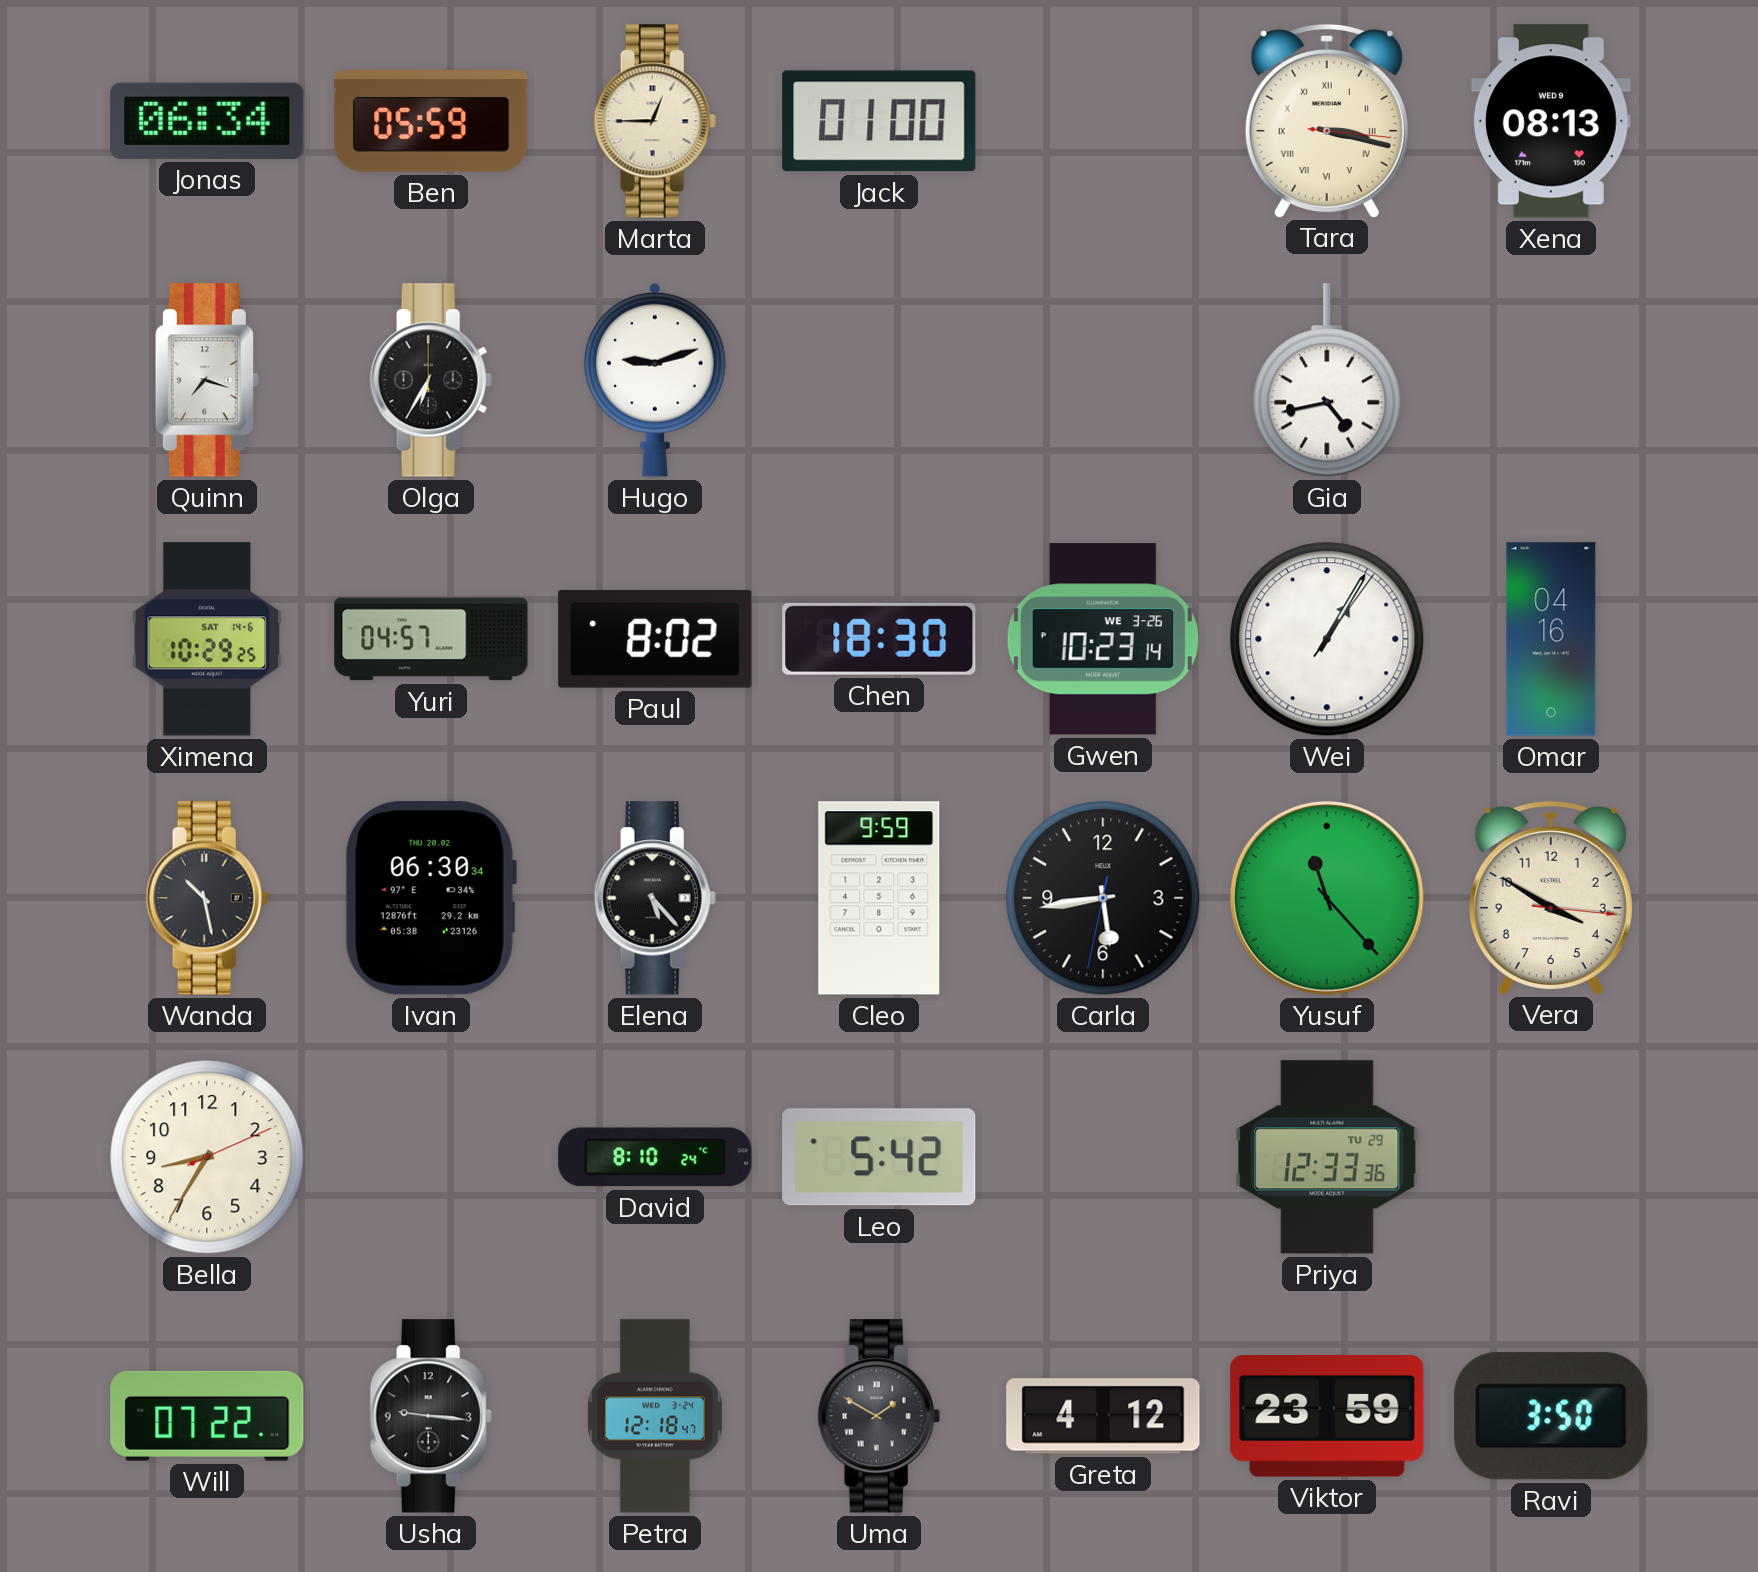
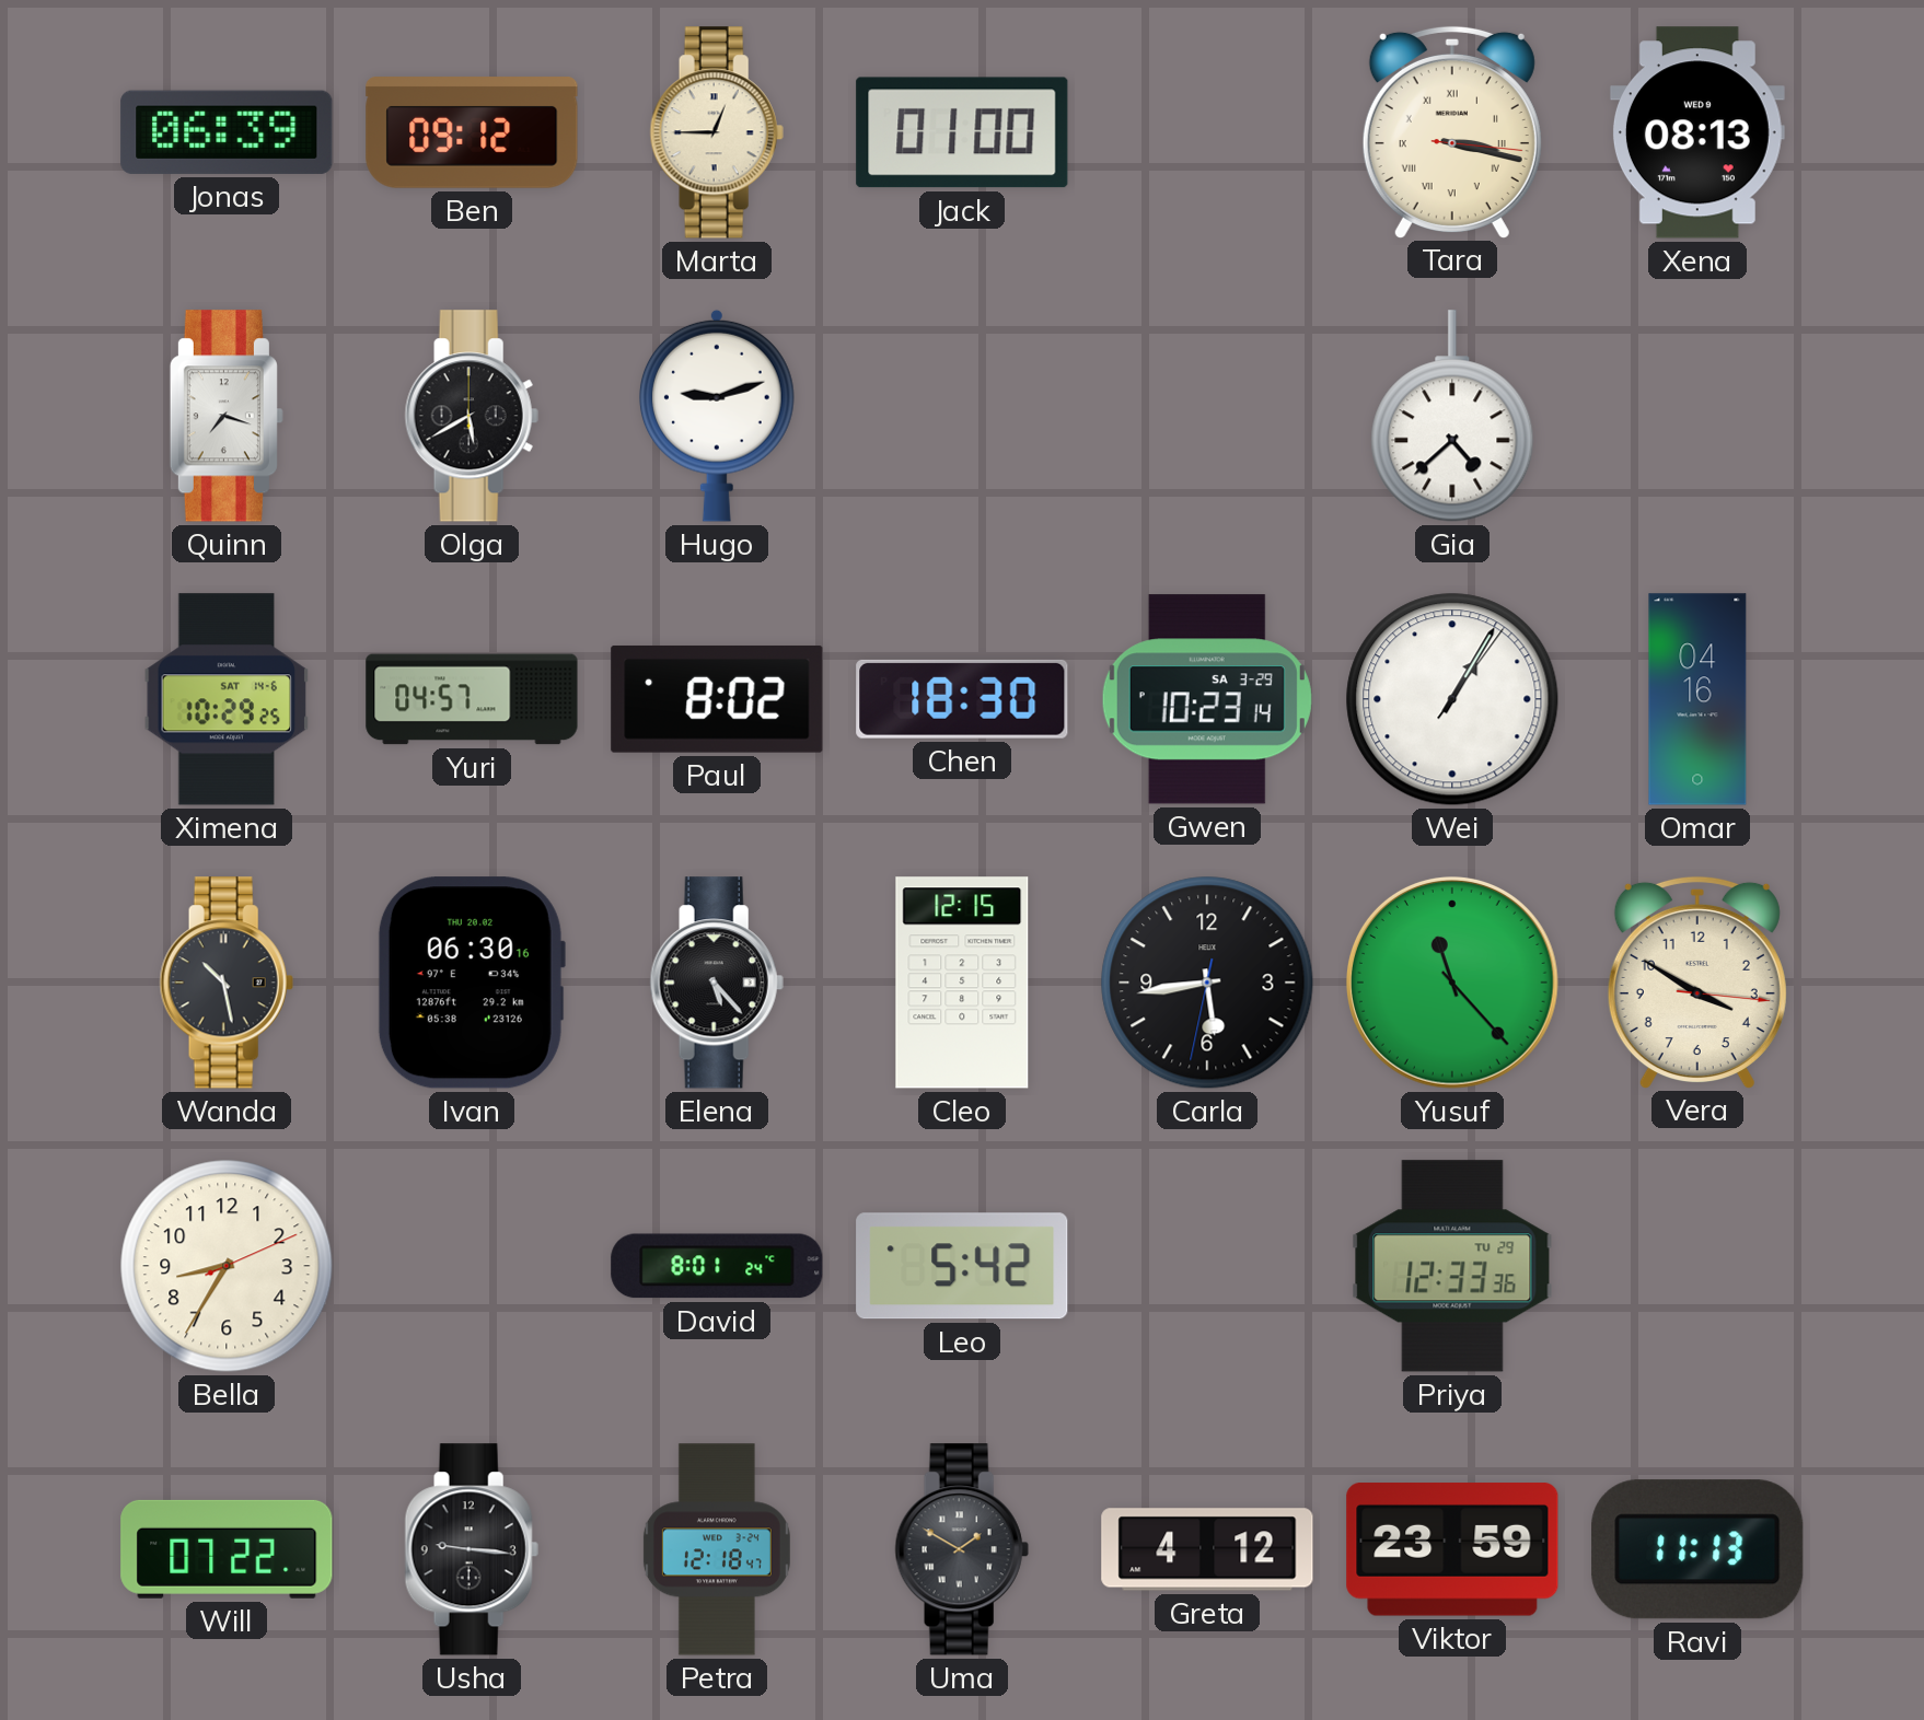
Jonas: 06:34 -> 06:39 (227, 132)
Ben: 05:59 -> 09:12 (472, 132)
Olga: 6:35 -> 5:40 (472, 416)
Gia: 4:43 -> 4:38 (1452, 416)
Gwen date: WE 3-26 -> SA 3-29 (1207, 699)
Ivan: 06:30:34 -> 06:30:16 (471, 983)
Cleo: 9:59 -> 12:15 (962, 983)
David: 8:10 -> 8:01 (717, 1266)
Ravi: 3:50 -> 11:13 (1697, 1549)
